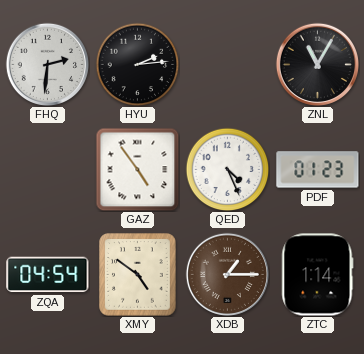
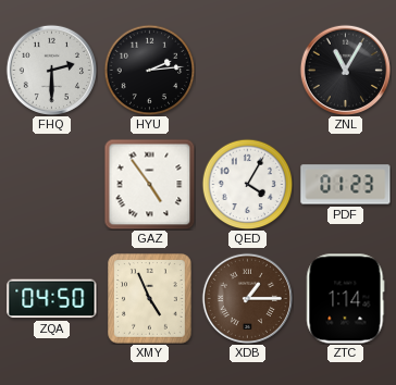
FHQ: 2:31 -> 2:30 (51, 70)
QED: 4:26 -> 4:05 (247, 184)
ZQA: 04:54 -> 04:50 (52, 299)
XMY: 4:51 -> 4:56 (150, 299)
